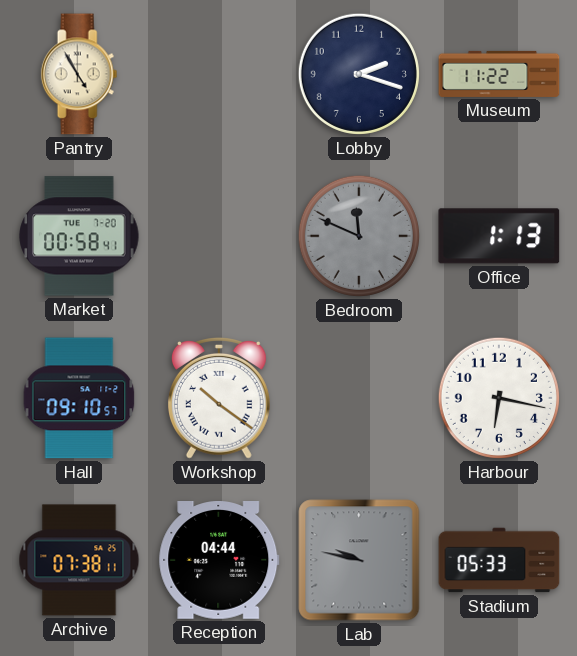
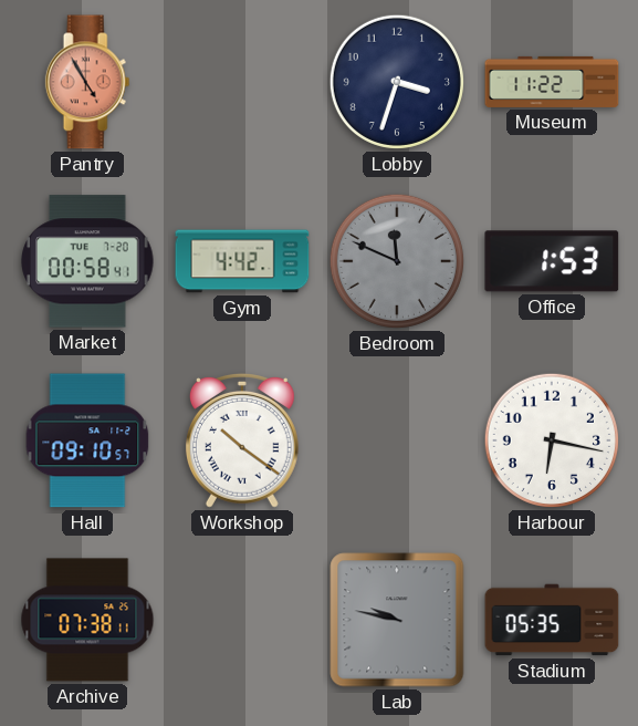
Pantry dial: cream -> salmon (87, 82)
Lobby: 2:18 -> 3:33 (397, 82)
Gym: none -> 4:42 (242, 261)
Office: 1:13 -> 1:53 (552, 261)
Reception: 04:44 -> none (219, 561)
Stadium: 05:33 -> 05:35 (552, 620)
